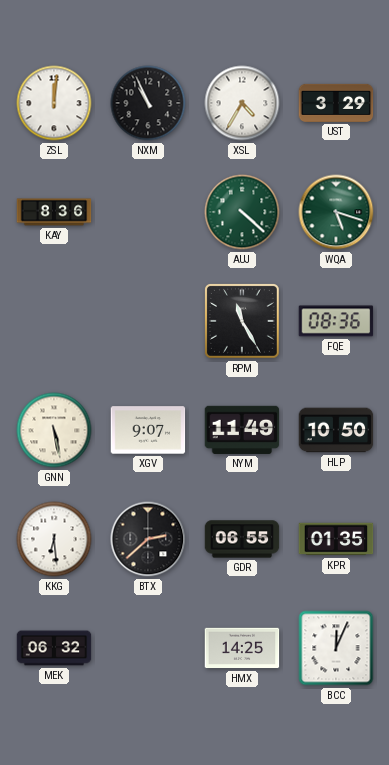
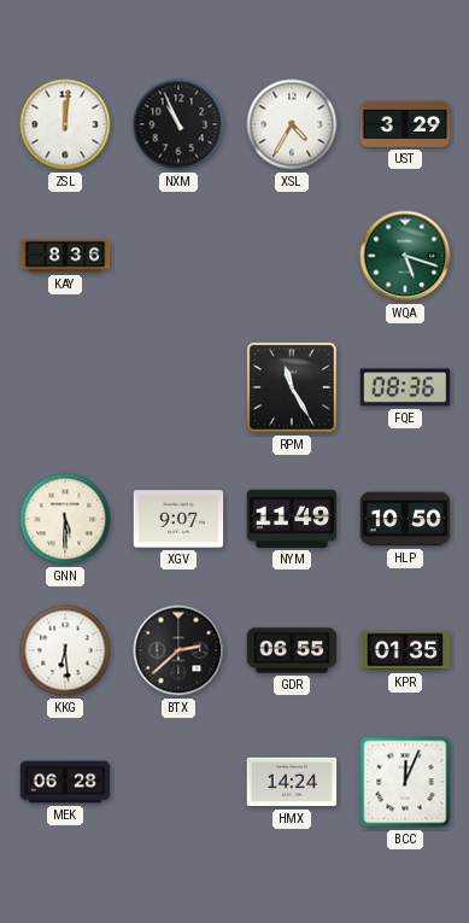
AUJ: 4:22 -> none (242, 212)
GNN: 5:28 -> 5:30 (65, 519)
MEK: 06:32 -> 06:28 (65, 782)
HMX: 14:25 -> 14:24 (292, 782)
